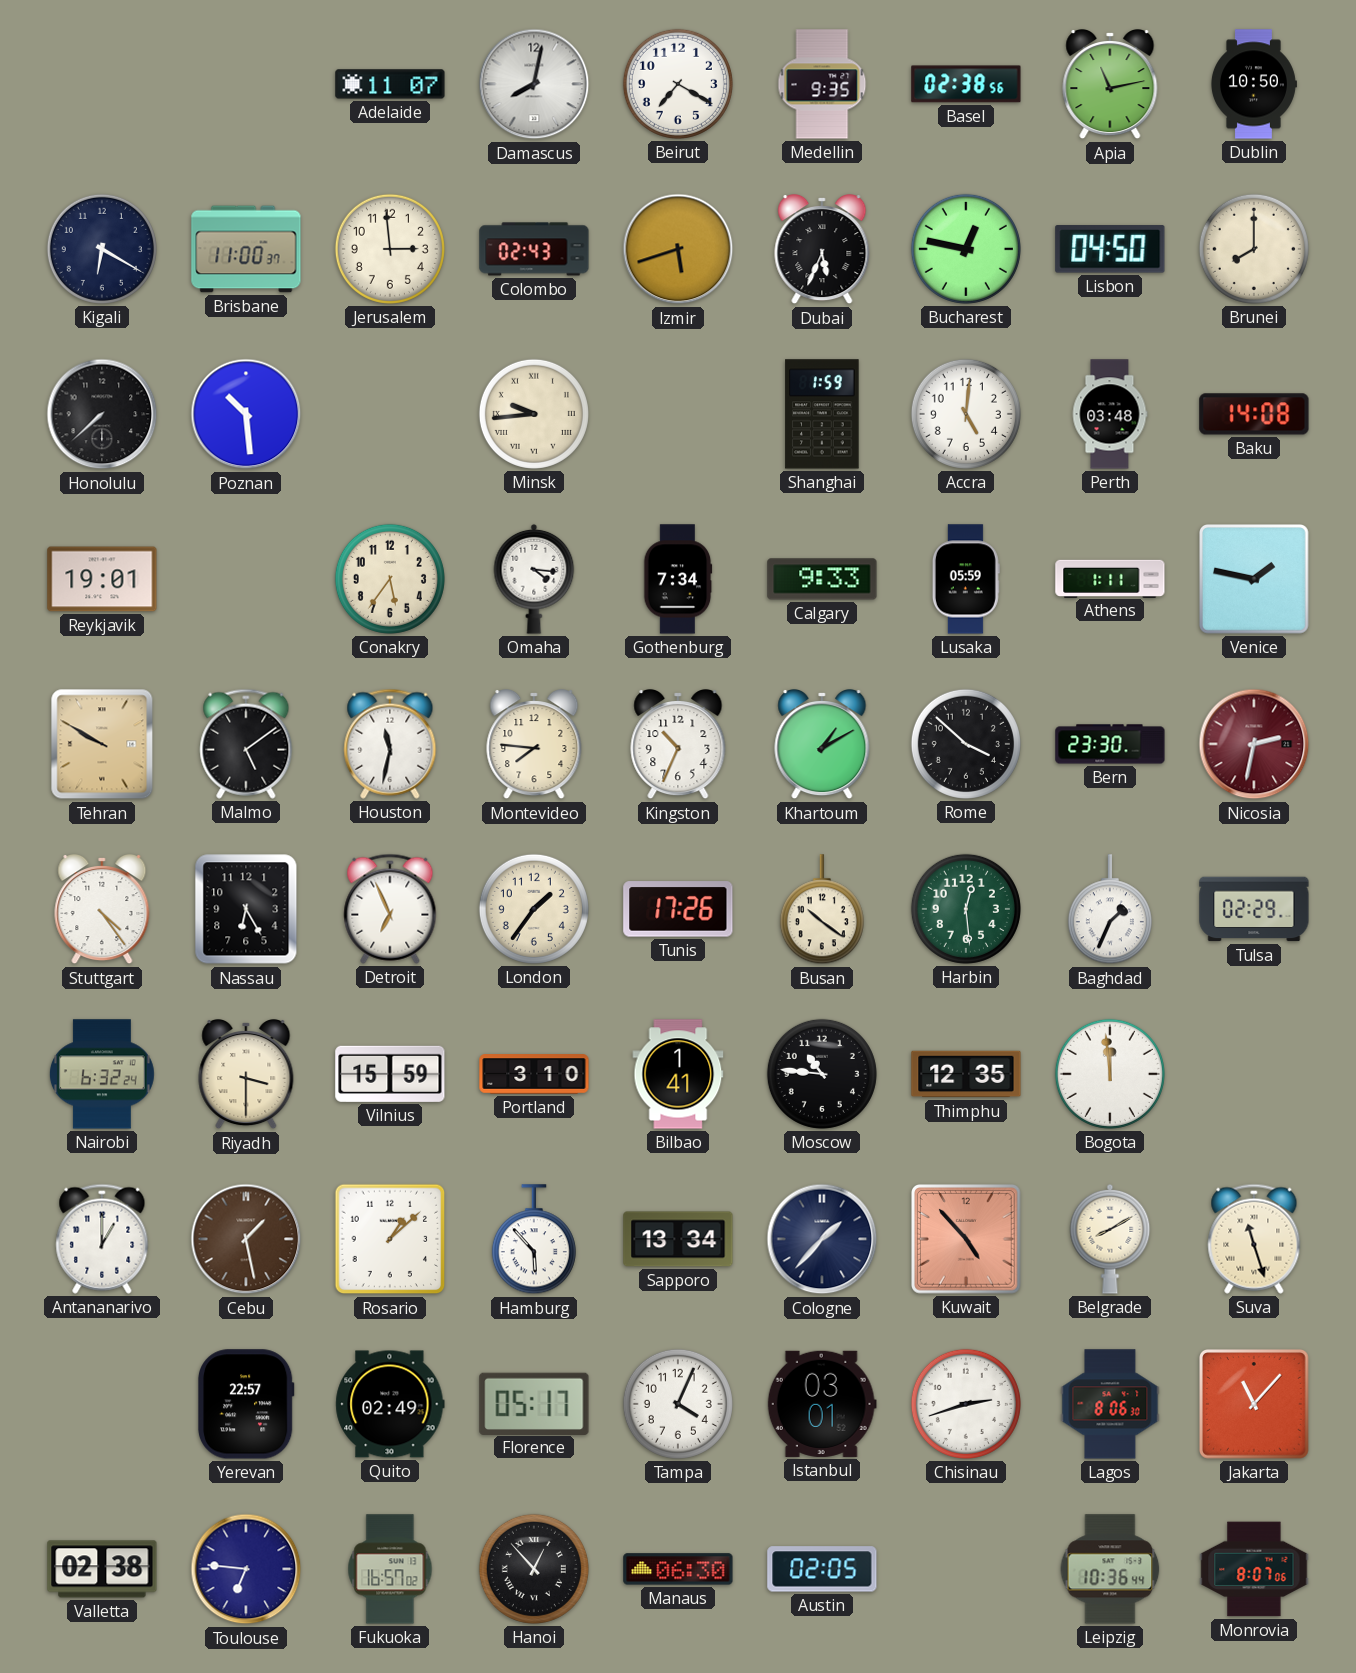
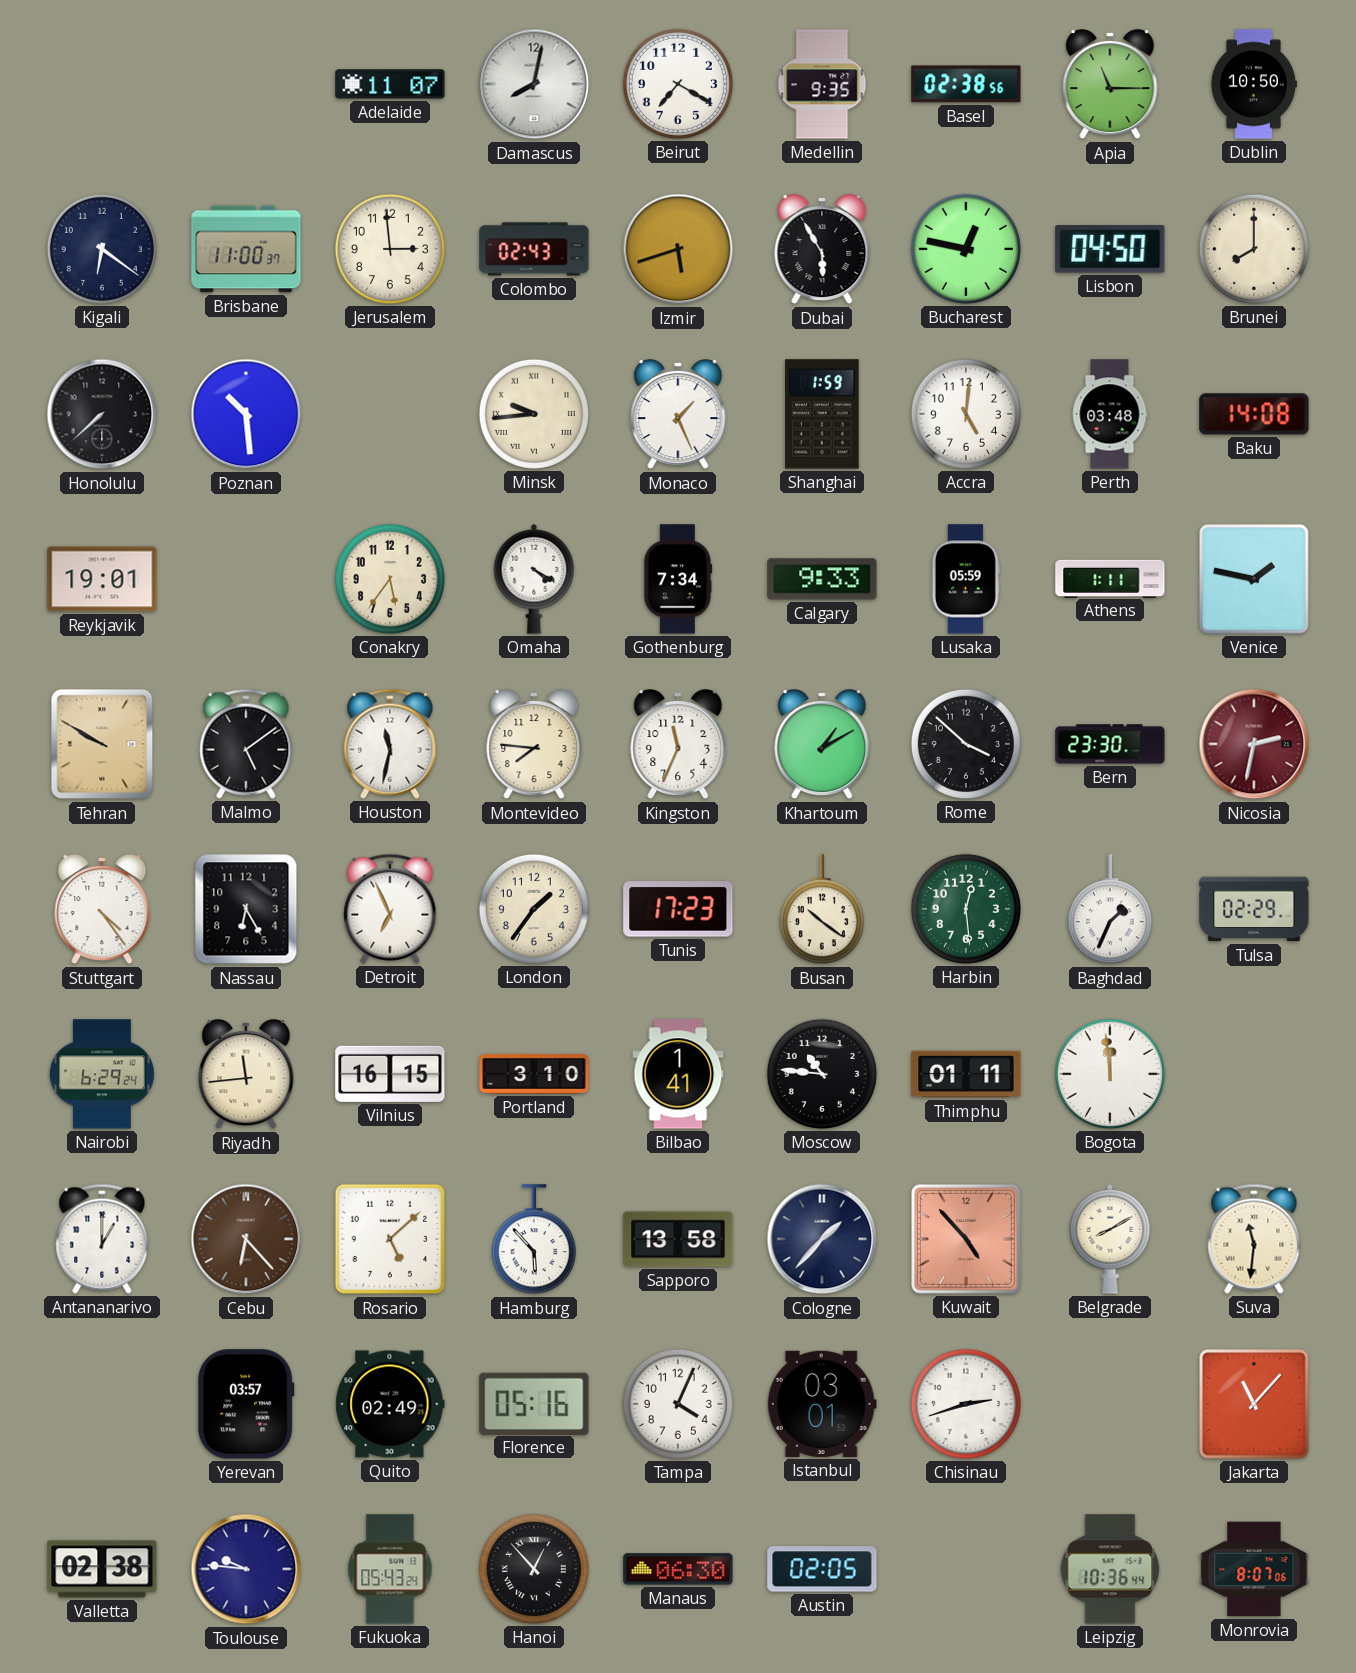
Apia: 11:13 -> 11:15 (1110, 85)
Kigali: 6:20 -> 6:21 (102, 249)
Dubai: 5:34 -> 5:55 (822, 250)
Monaco: none -> 1:26 (678, 415)
Omaha: 4:16 -> 4:20 (534, 579)
Kingston: 10:34 -> 11:34 (678, 745)
Tunis: 17:26 -> 17:23 (678, 909)
Nairobi: 6:32 -> 6:29 (102, 1074)
Riyadh: 3:30 -> 11:44 (246, 1075)
Vilnius: 15:59 -> 16:15 (390, 1074)
Thimphu: 12:35 -> 01:11 (966, 1074)
Cebu: 1:28 -> 6:23 (246, 1239)
Rosario: 1:08 -> 5:08 (390, 1239)
Sapporo: 13:34 -> 13:58 (678, 1239)
Suva: 11:27 -> 11:31 (1254, 1239)
Yerevan: 22:57 -> 03:57 (246, 1404)
Florence: 05:17 -> 05:16 (534, 1403)
Lagos: 8:06 -> none (1110, 1404)
Toulouse: 6:46 -> 9:46 (246, 1569)
Fukuoka: 16:57 -> 05:43 (390, 1569)
